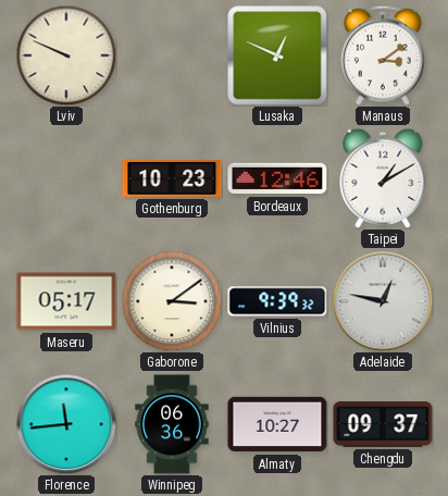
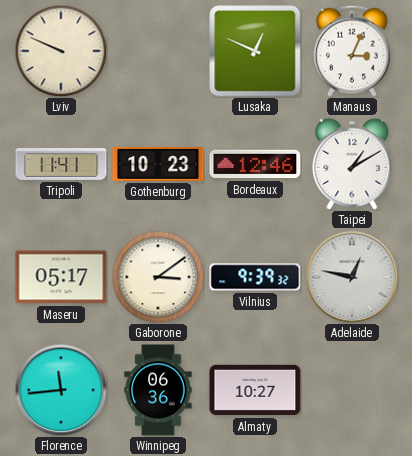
Manaus: 3:09 -> 3:04 (352, 51)
Tripoli: none -> 11:41 (61, 164)
Chengdu: 09:37 -> none (383, 424)
